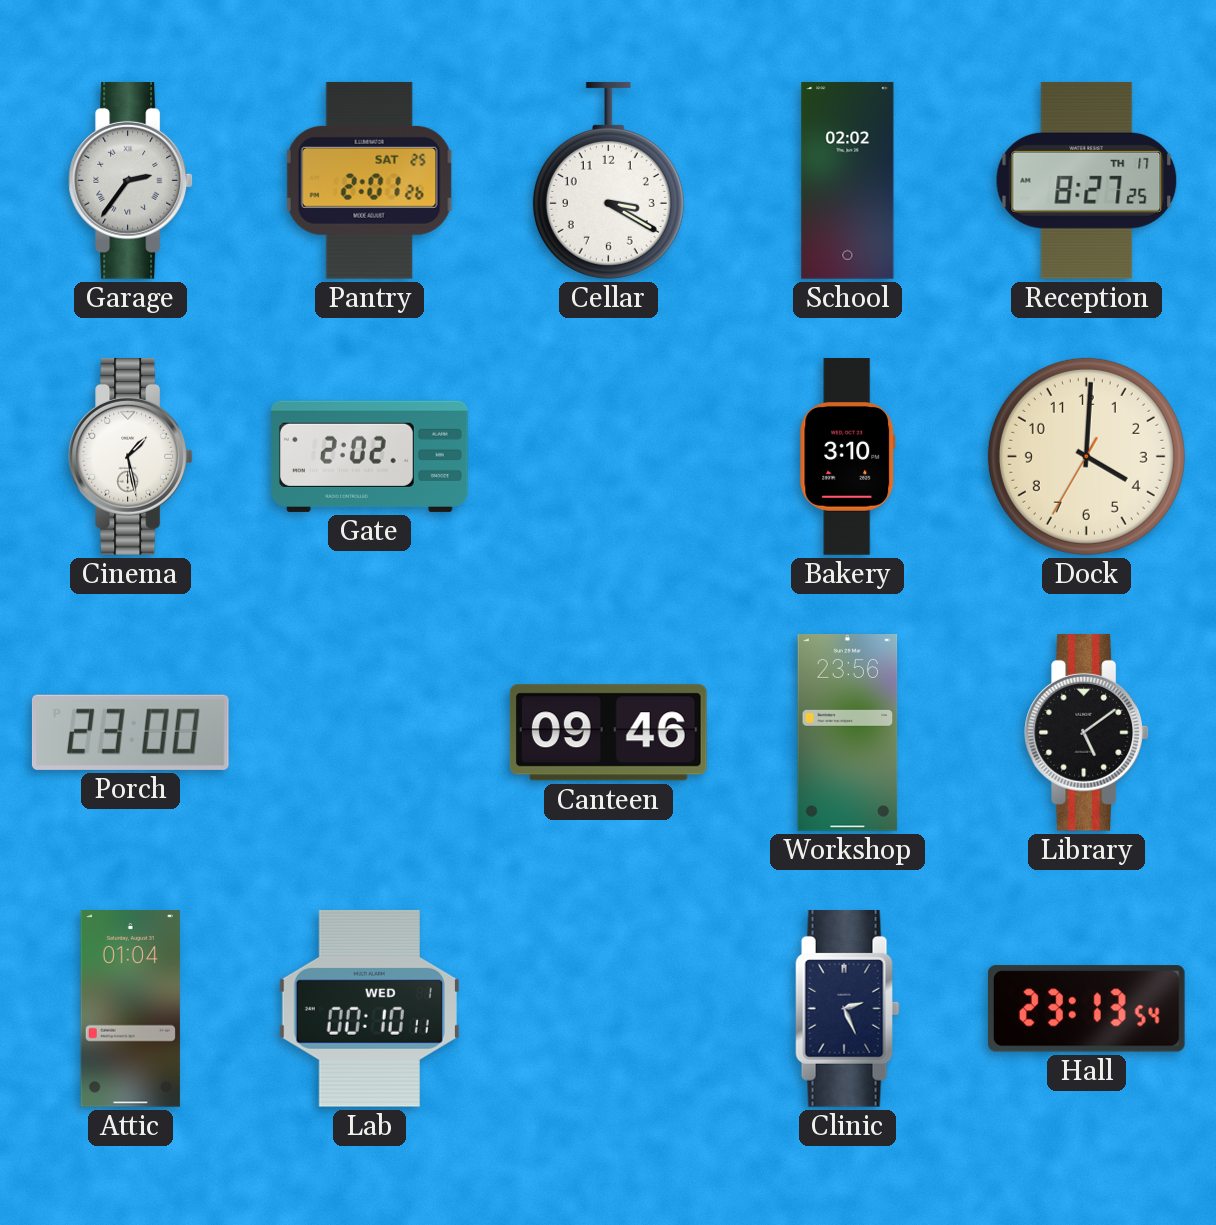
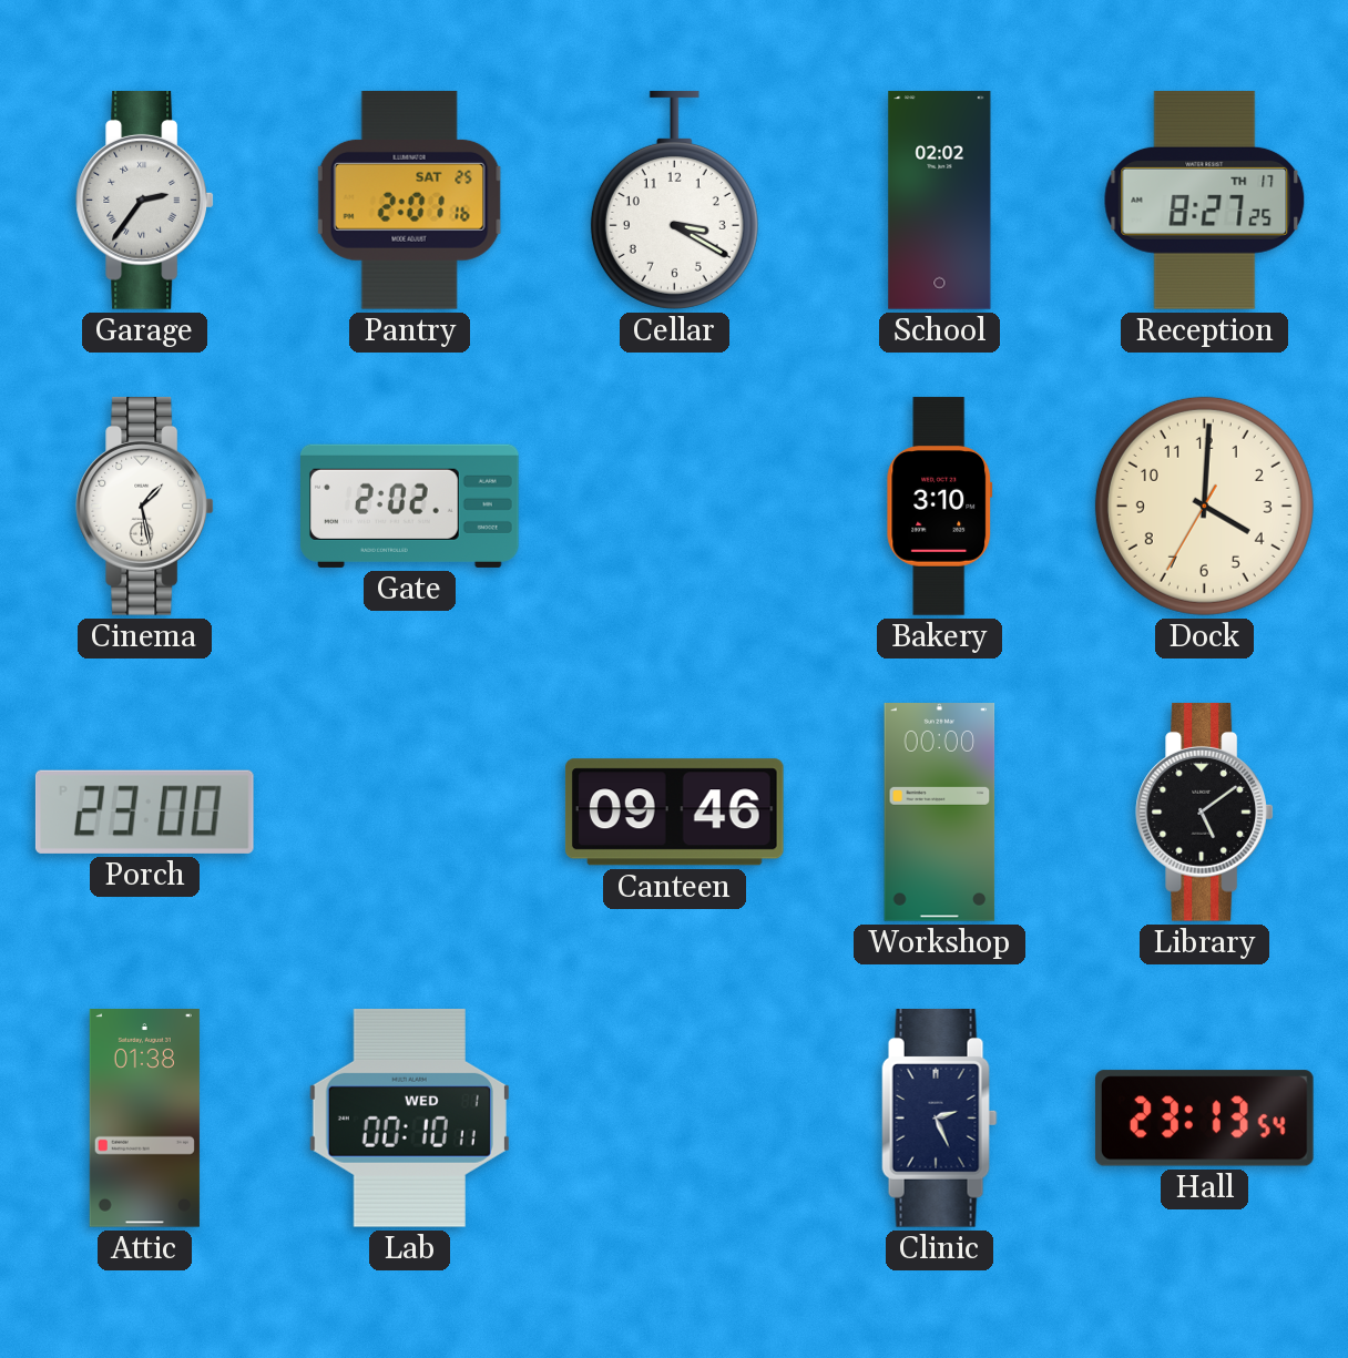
Pantry: 2:01:26 -> 2:01:16 (410, 200)
Workshop: 23:56 -> 00:00 (940, 813)
Attic: 01:04 -> 01:38 (144, 1119)
